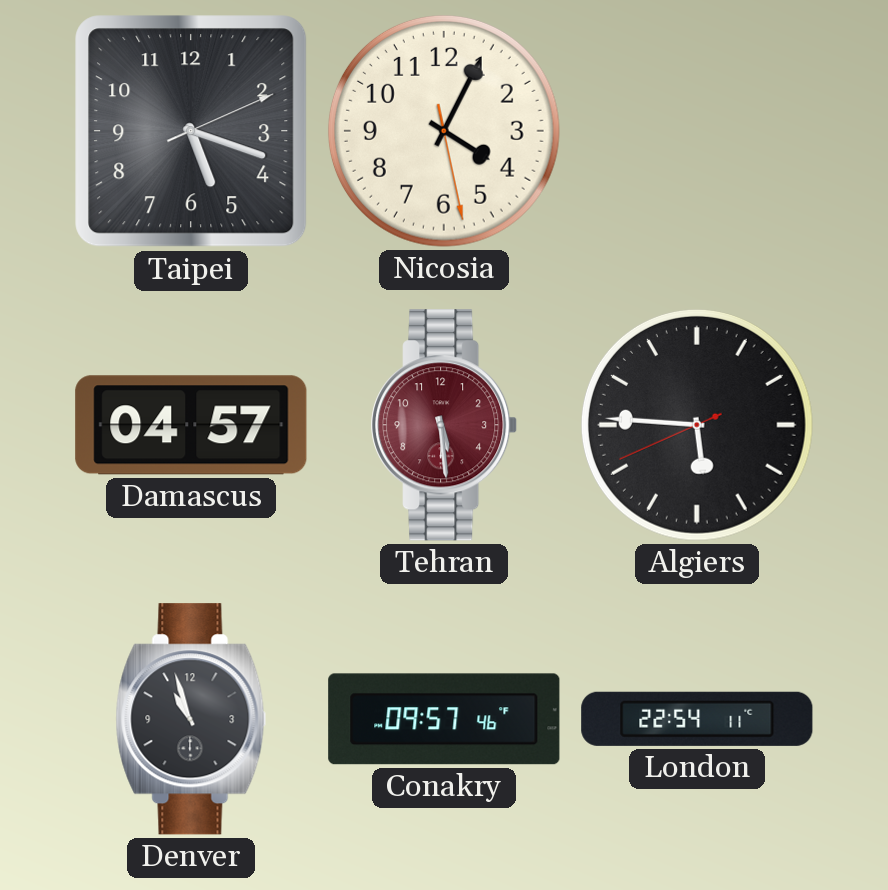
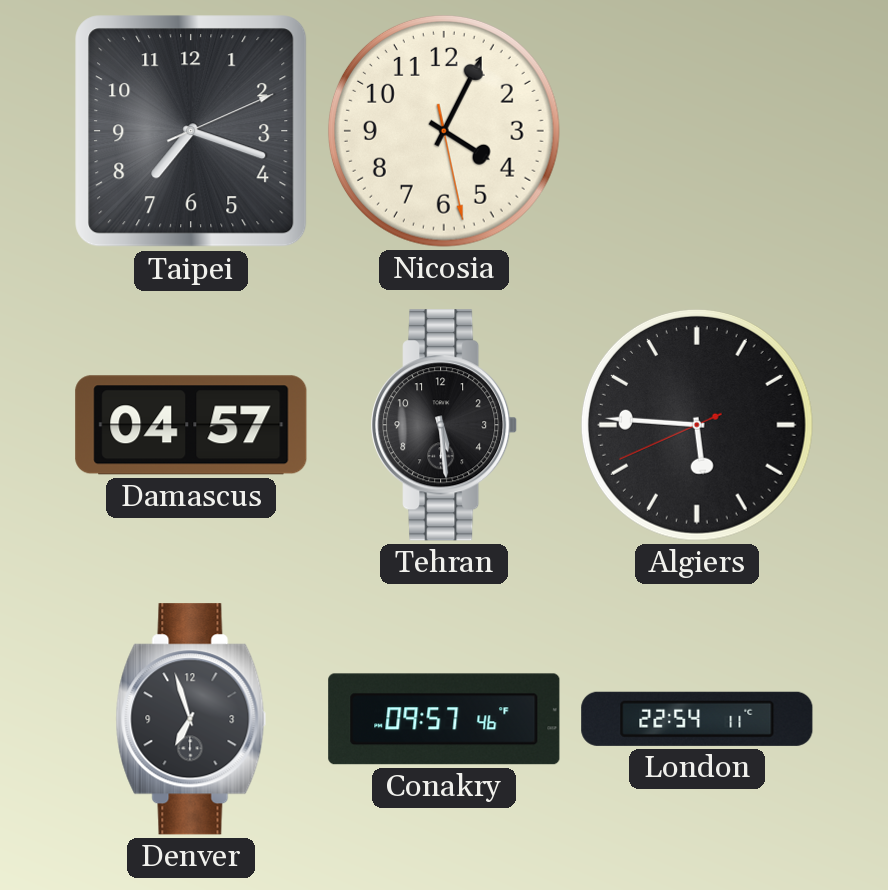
Taipei: 5:18 -> 7:18 (191, 131)
Tehran dial: burgundy -> black (445, 425)
Denver: 10:57 -> 6:57 (191, 719)
